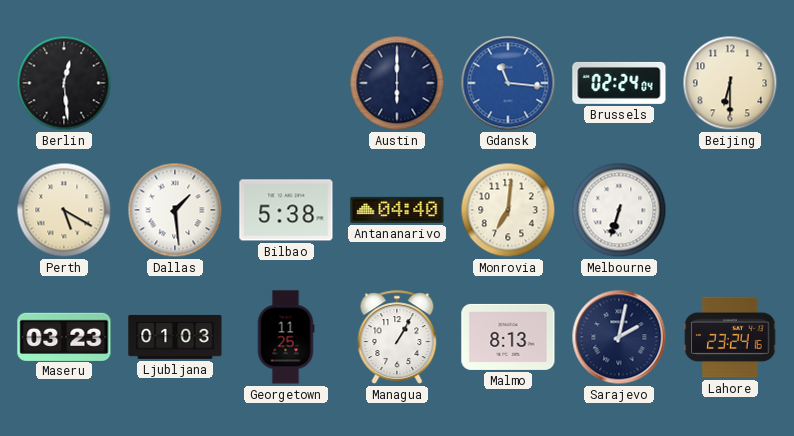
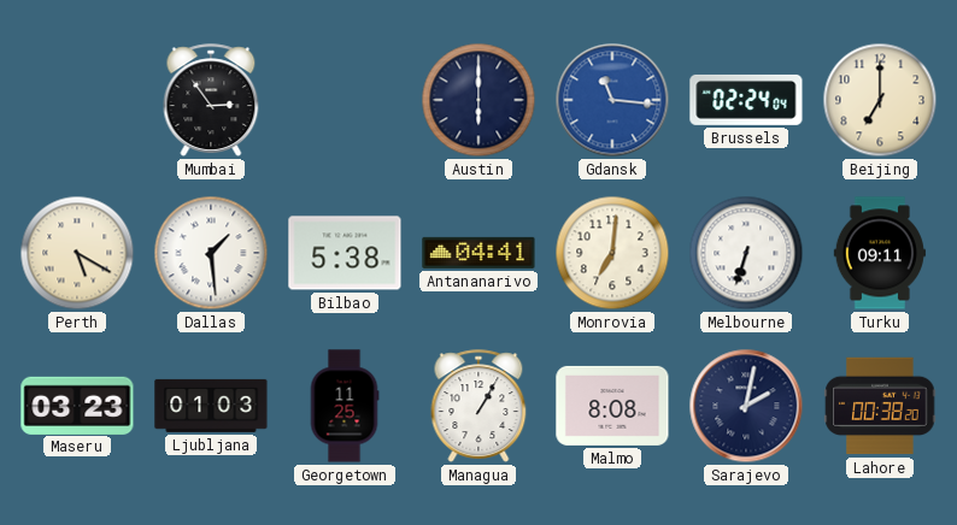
Berlin: 12:29 -> none (64, 83)
Mumbai: none -> 2:54 (211, 100)
Beijing: 6:30 -> 7:00 (880, 100)
Antananarivo: 04:40 -> 04:41 (479, 253)
Turku: none -> 09:11 (880, 253)
Malmo: 8:13 -> 8:08 (612, 406)
Lahore: 23:24 -> 00:38 (880, 406)
